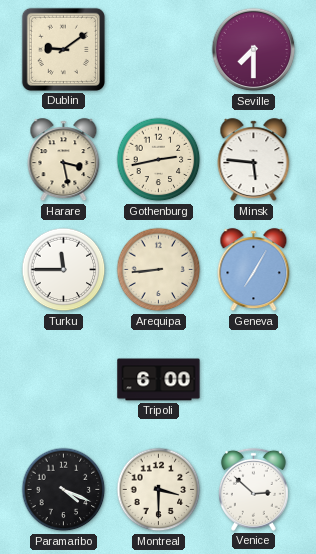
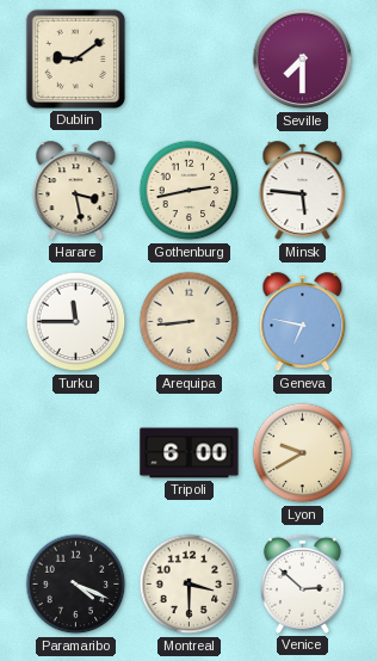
Geneva: 7:05 -> 6:47 (303, 322)
Lyon: none -> 9:40 (303, 453)
